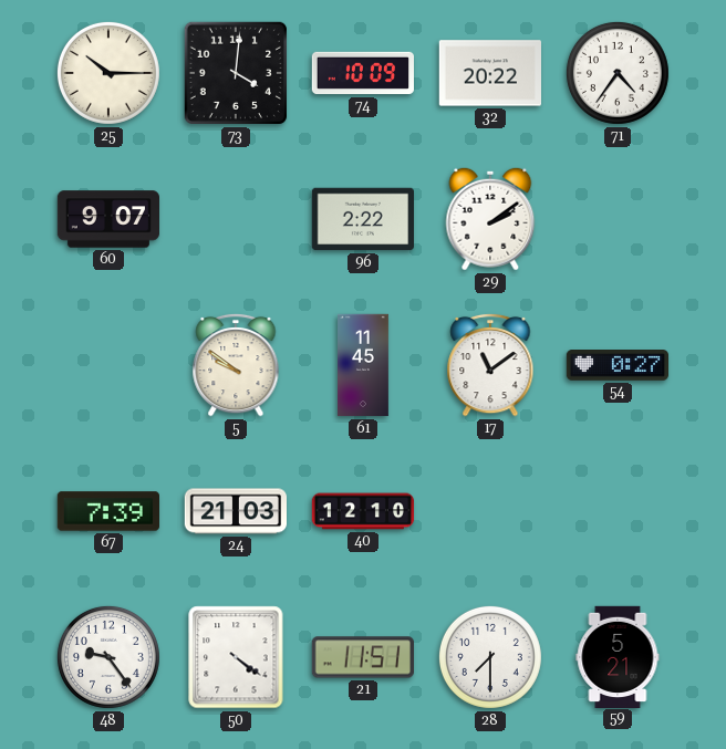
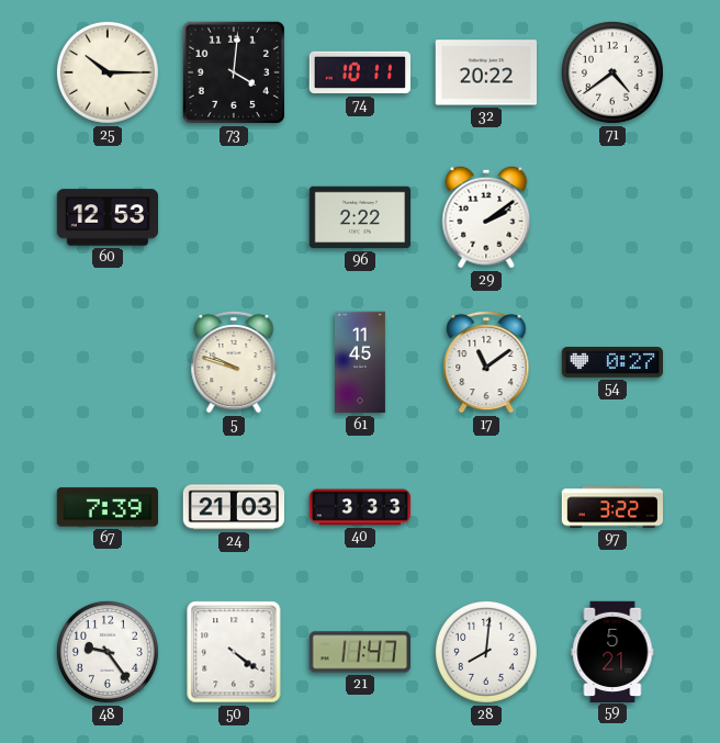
74: 10:09 -> 10:11 (359, 72)
71: 4:36 -> 4:39 (612, 72)
60: 9:07 -> 12:53 (108, 217)
5: 9:51 -> 9:48 (234, 362)
40: 12:10 -> 3:33 (360, 507)
97: none -> 3:22 (612, 507)
21: 11:51 -> 11:47 (359, 652)
28: 7:30 -> 8:01 (486, 652)
